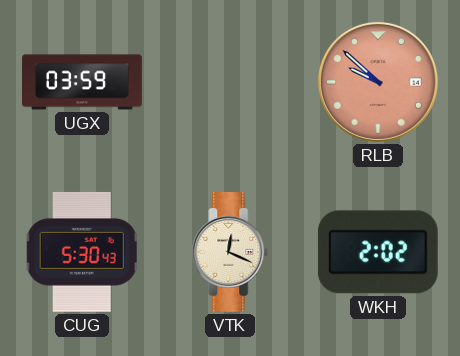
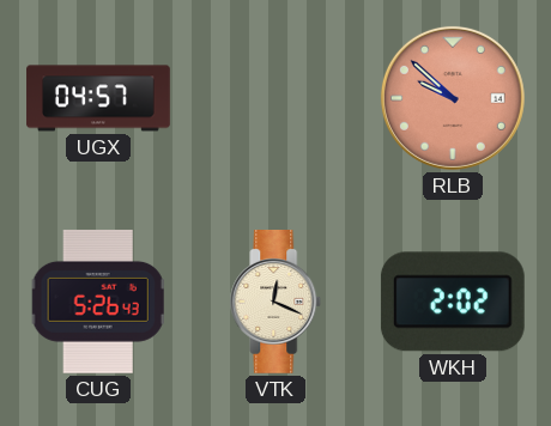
UGX: 03:59 -> 04:57 (98, 98)
CUG: 5:30 -> 5:26 (98, 302)
